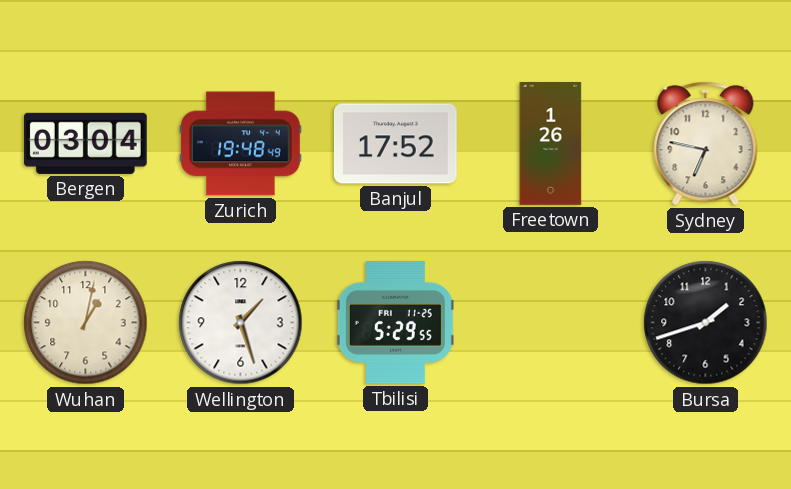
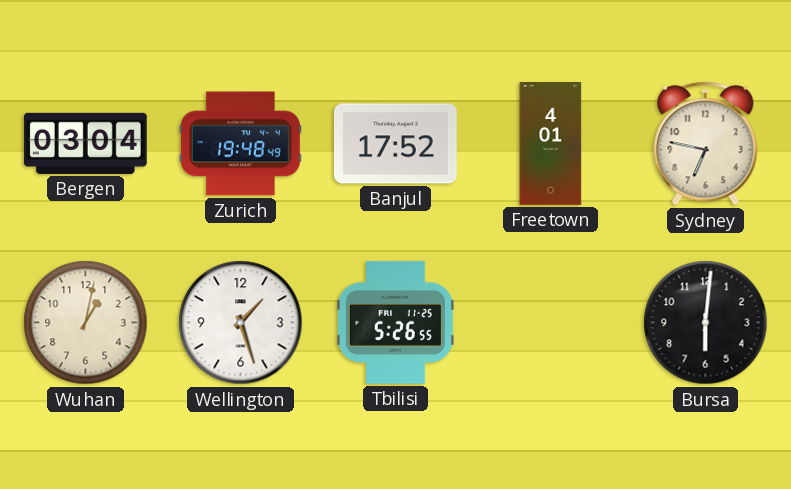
Freetown: 1:26 -> 4:01 (551, 144)
Tbilisi: 5:29 -> 5:26 (395, 322)
Bursa: 1:42 -> 6:01 (706, 323)
